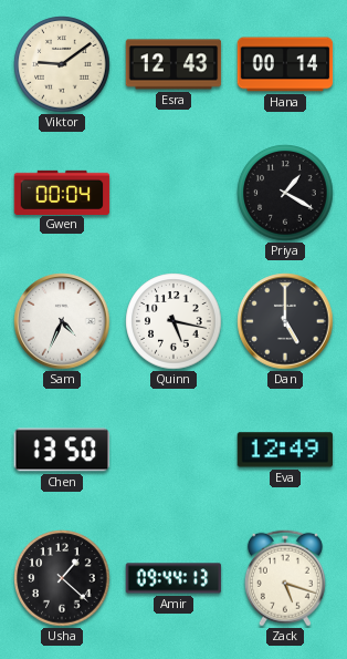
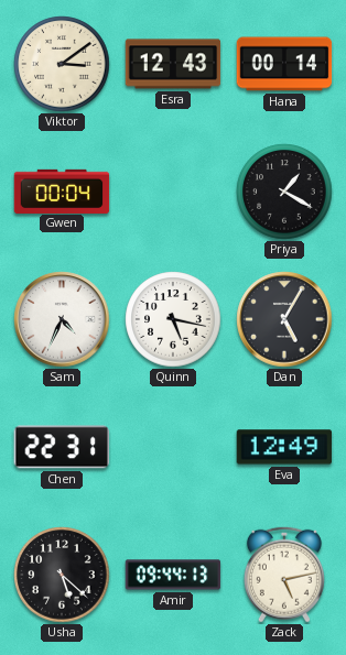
Viktor: 9:09 -> 3:09 (62, 64)
Dan: 5:00 -> 5:05 (284, 319)
Chen: 13:50 -> 22:31 (61, 447)
Usha: 1:22 -> 5:22 (62, 575)
Zack: 5:18 -> 5:13 (284, 575)
